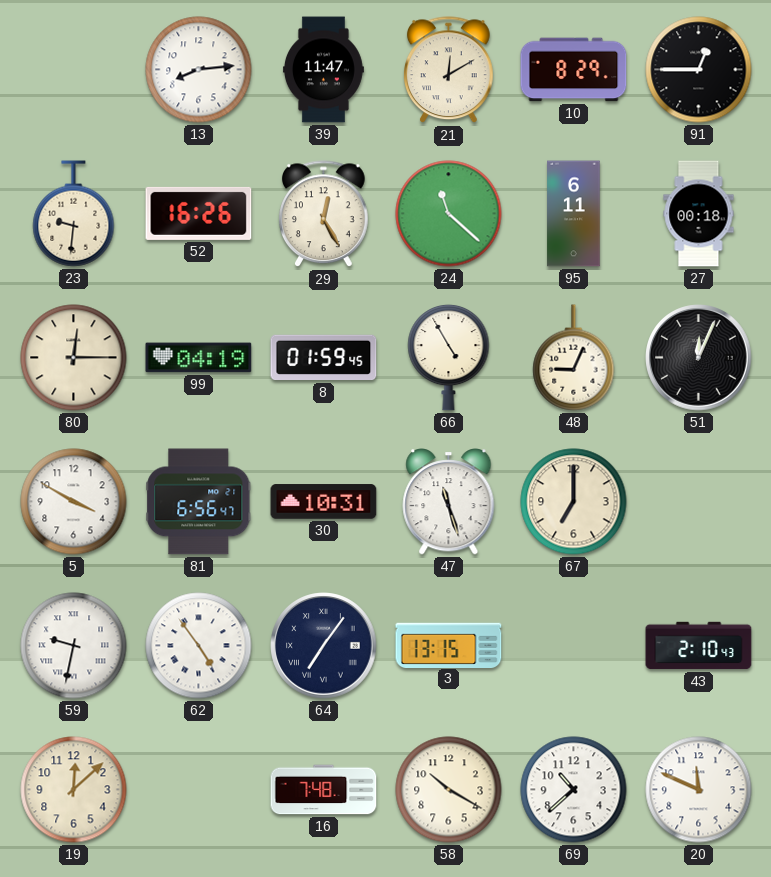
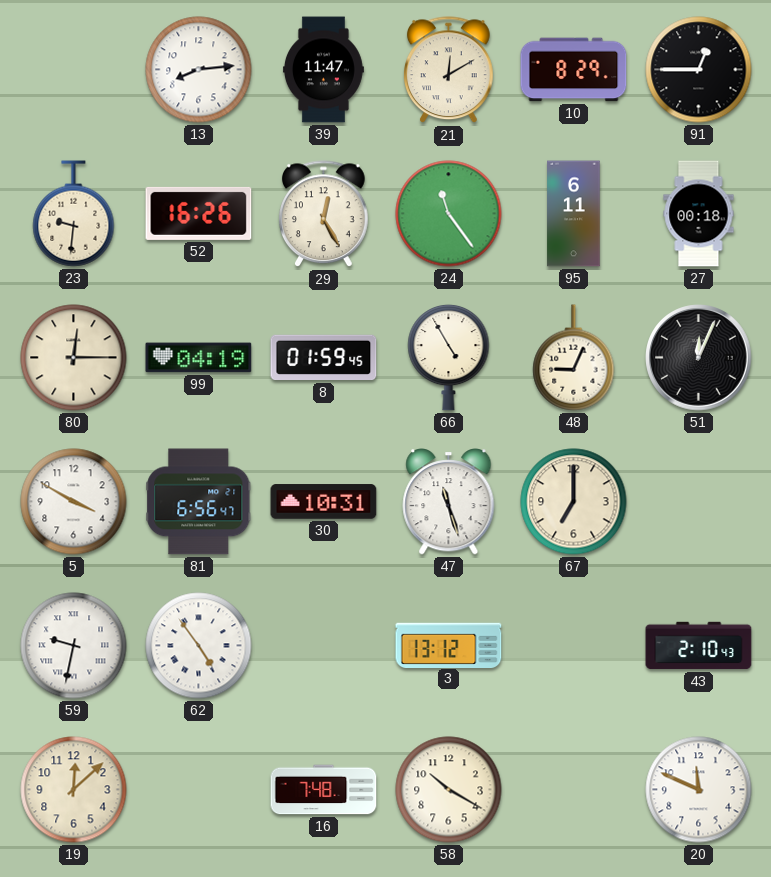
24: 11:22 -> 11:24 (449, 214)
64: 7:06 -> none (324, 646)
3: 13:15 -> 13:12 (449, 645)
69: 10:38 -> none (574, 790)
